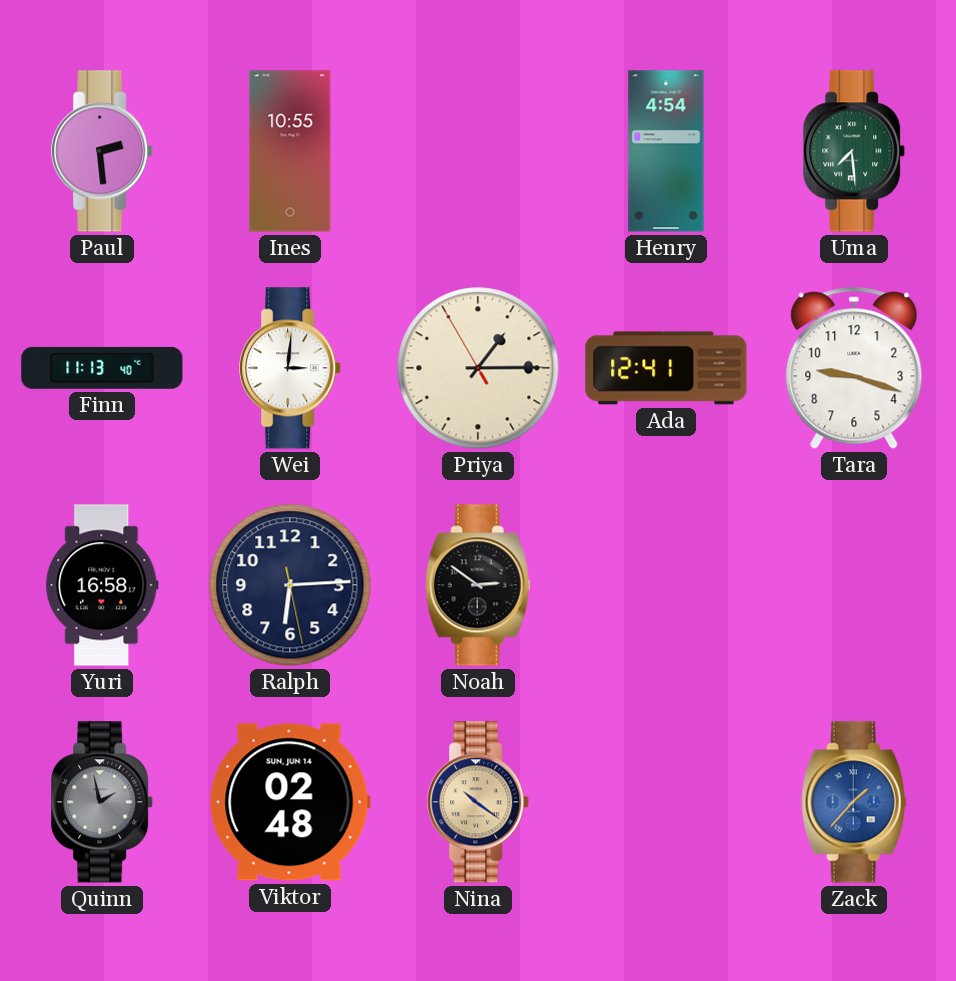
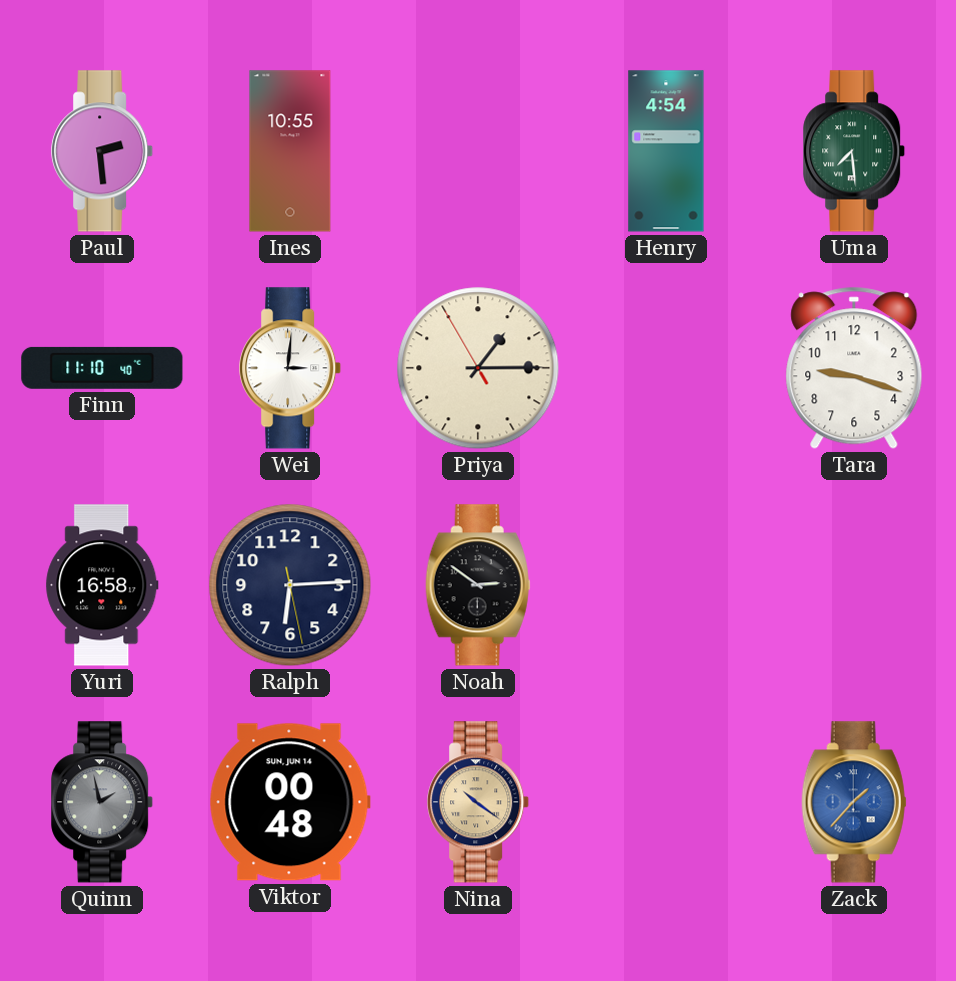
Finn: 11:13 -> 11:10 (102, 368)
Ada: 12:41 -> none (666, 368)
Viktor: 02:48 -> 00:48 (290, 802)
